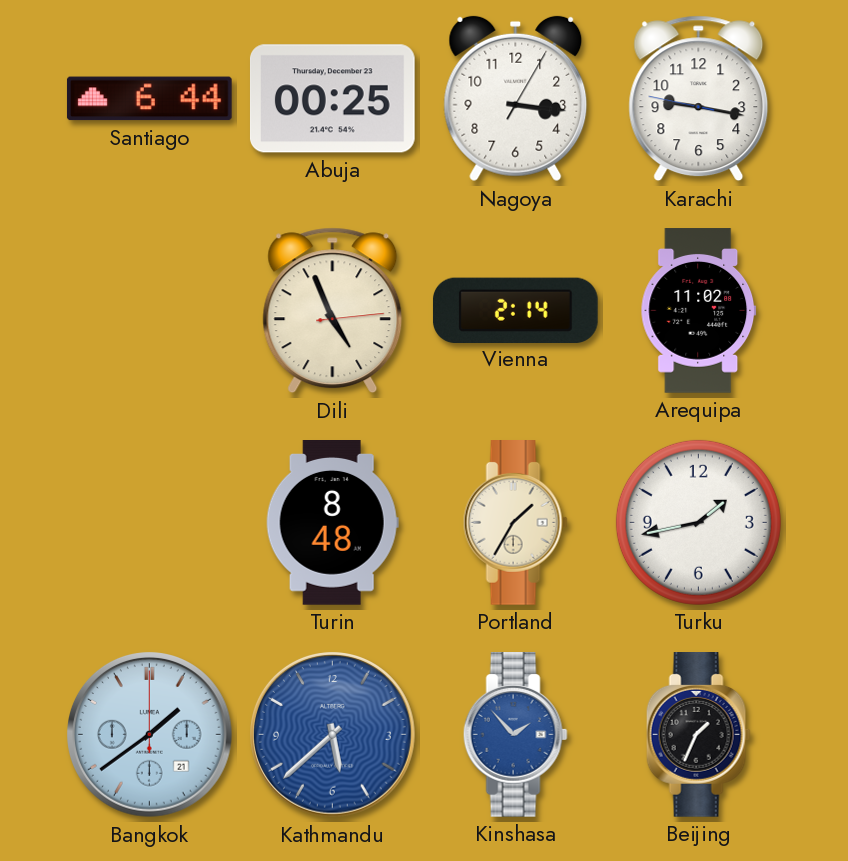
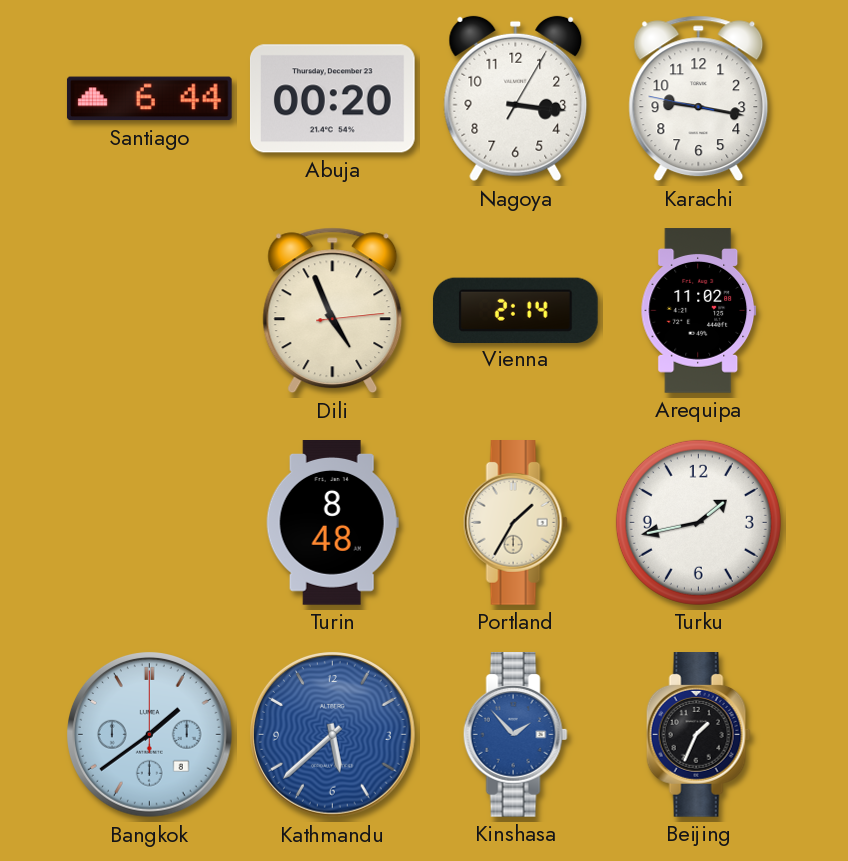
Abuja: 00:25 -> 00:20 (332, 99)
Bangkok date: 21 -> 8 (150, 735)
